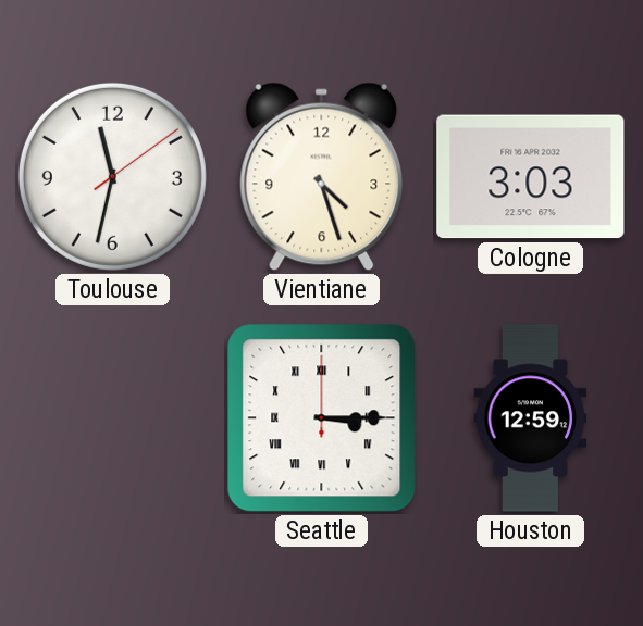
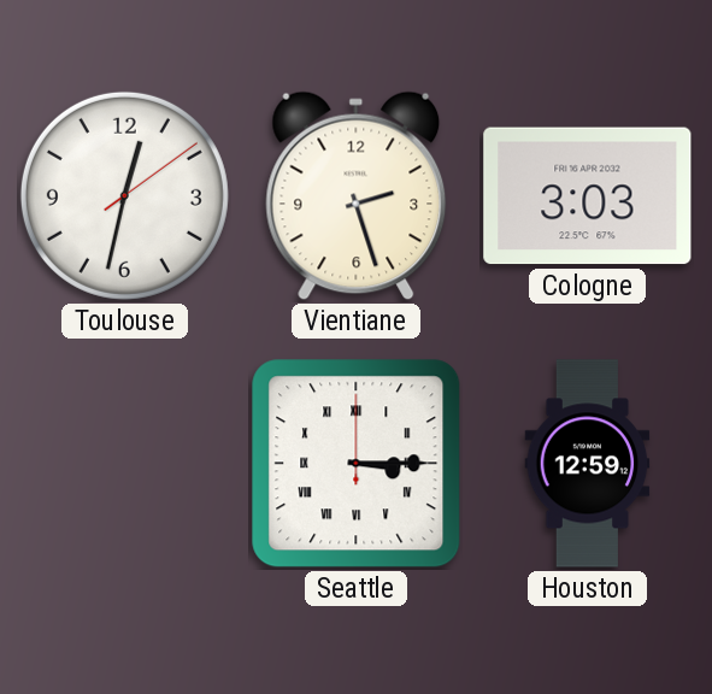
Toulouse: 11:32 -> 12:32 (124, 195)
Vientiane: 4:27 -> 2:27 (357, 196)
